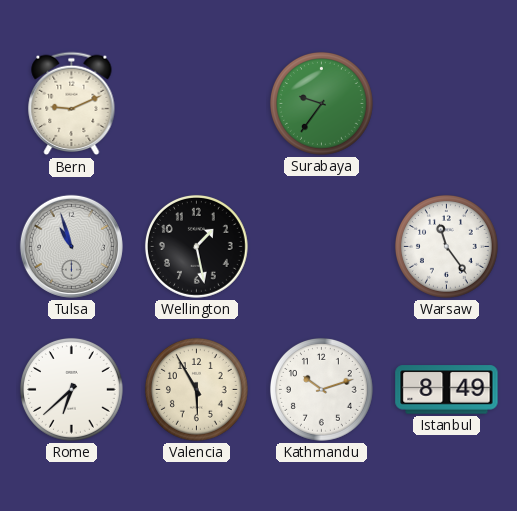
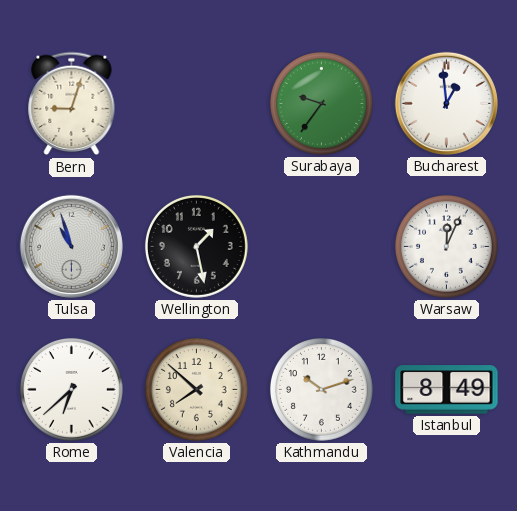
Bern: 9:11 -> 9:03 (72, 104)
Bucharest: none -> 12:59 (446, 103)
Warsaw: 11:24 -> 12:04 (446, 246)
Valencia: 5:55 -> 7:52 (196, 389)
